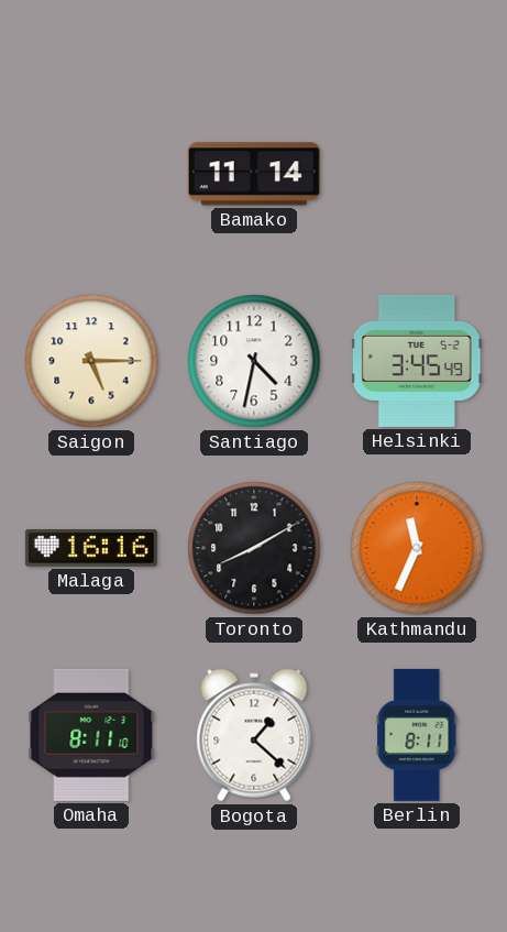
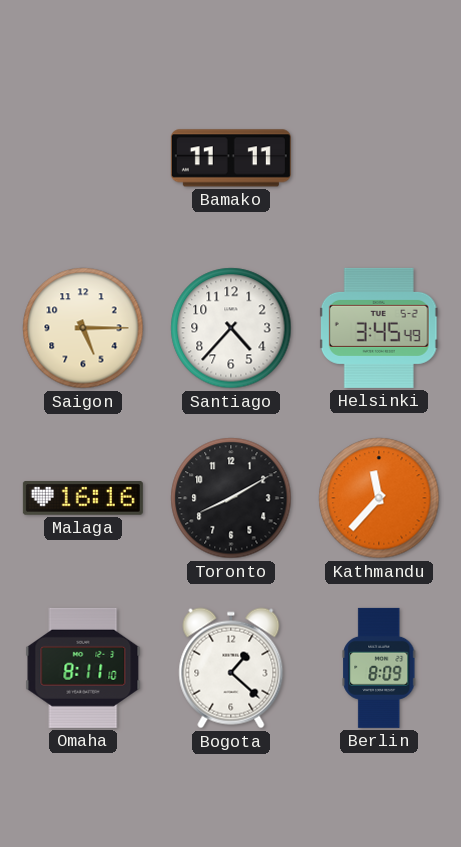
Bamako: 11:14 -> 11:11 (231, 158)
Santiago: 4:32 -> 4:37 (231, 328)
Kathmandu: 11:34 -> 11:37 (379, 498)
Berlin: 8:11 -> 8:09 (379, 668)
